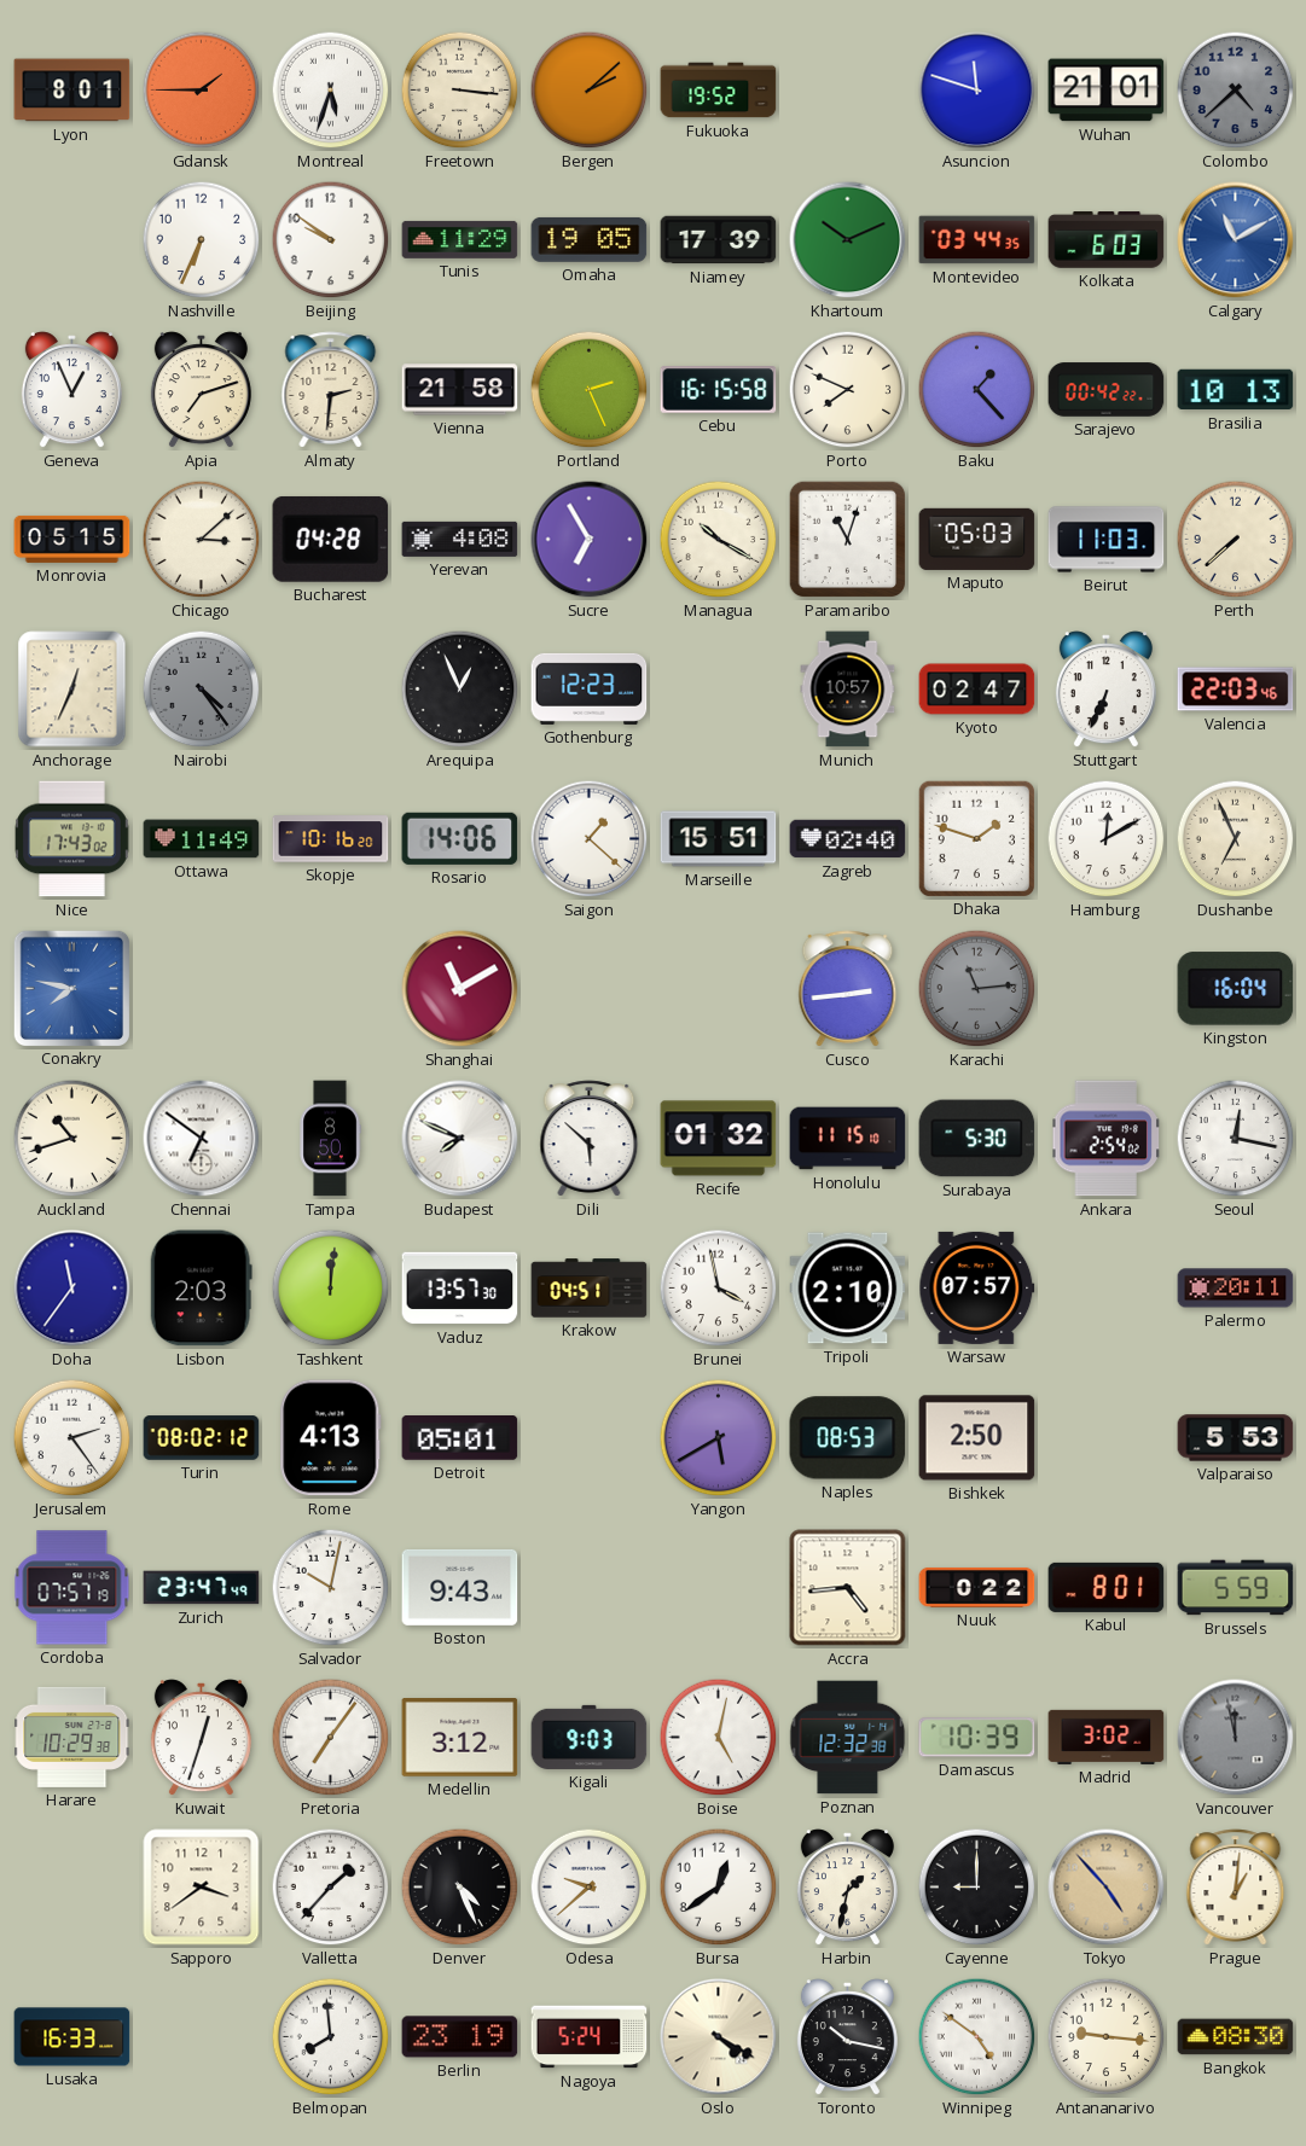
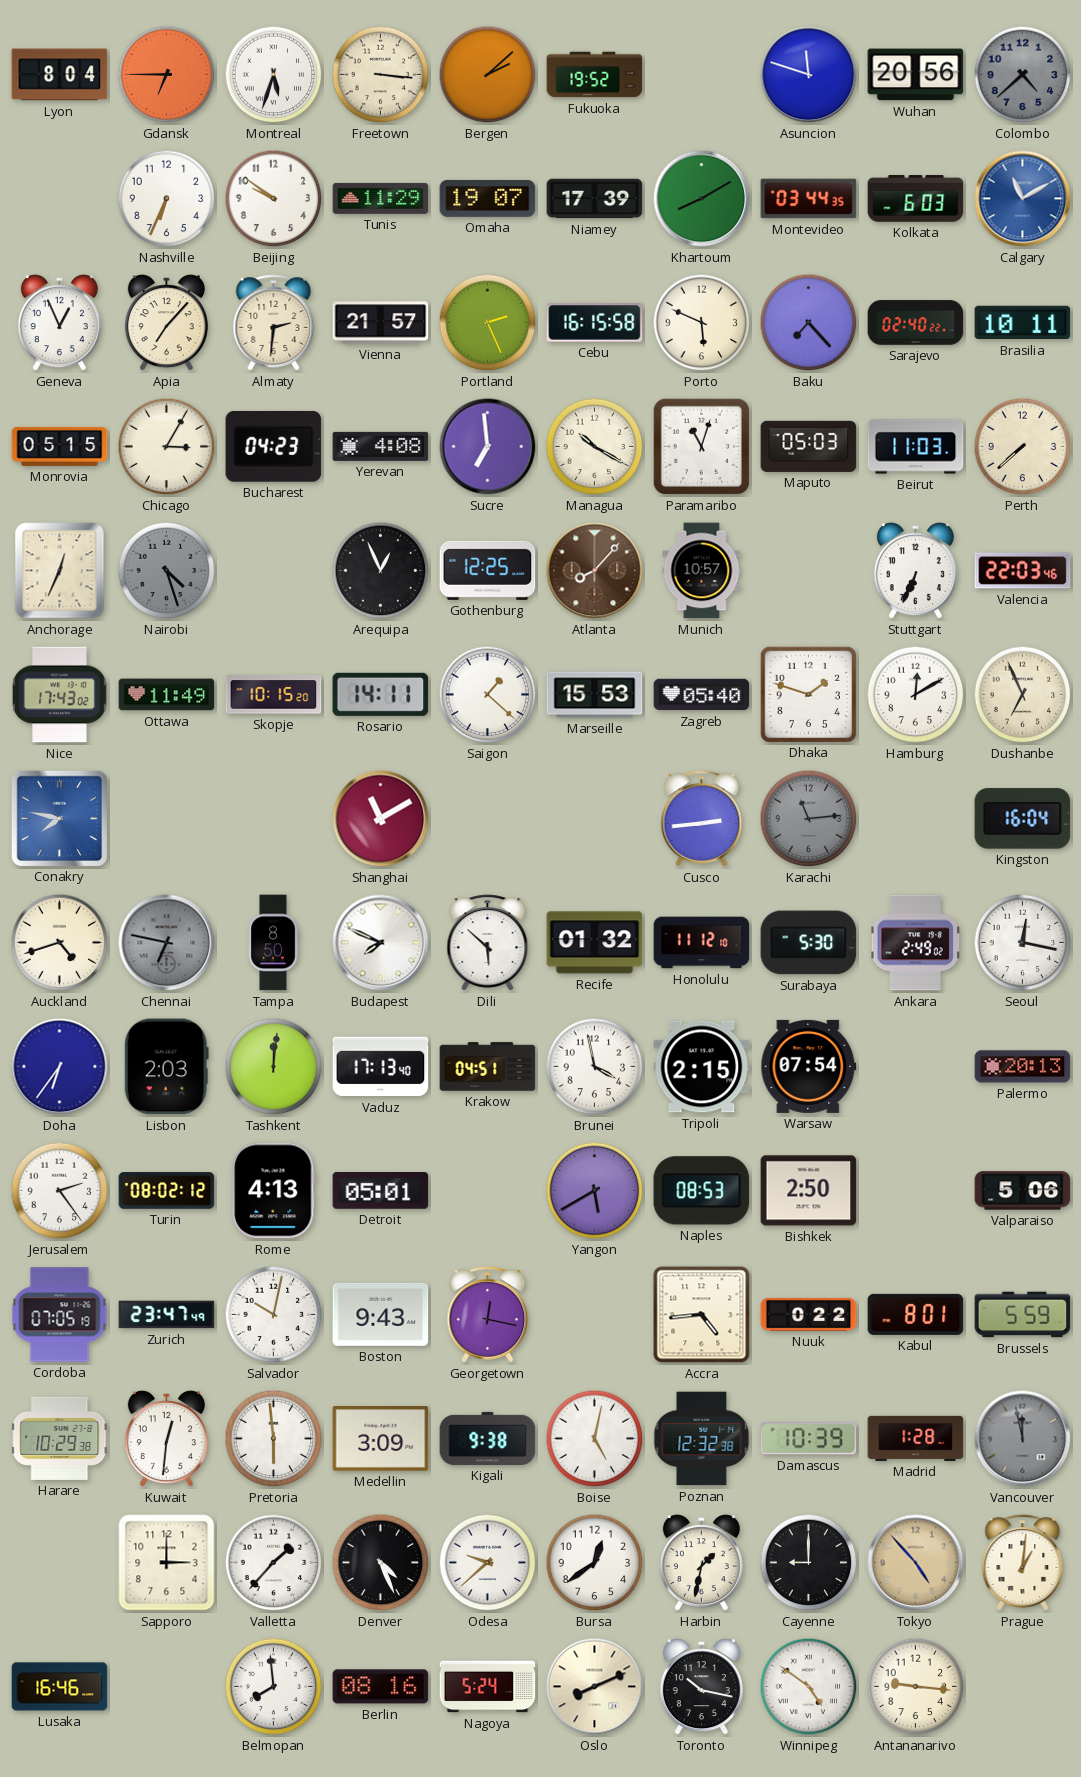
Lyon: 8:01 -> 8:04 (60, 75)
Gdansk: 1:45 -> 6:45 (167, 75)
Wuhan: 21:01 -> 20:56 (916, 75)
Omaha: 19:05 -> 19:07 (488, 198)
Khartoum: 10:11 -> 8:10 (702, 199)
Apia: 7:12 -> 7:07 (166, 323)
Vienna: 21:58 -> 21:57 (381, 323)
Porto: 7:49 -> 5:49 (702, 323)
Baku: 1:23 -> 7:23 (809, 323)
Sarajevo: 00:42 -> 02:40 (916, 323)
Brasilia: 10:13 -> 10:11 (1023, 323)
Chicago: 3:08 -> 3:05 (167, 447)
Bucharest: 04:28 -> 04:23 (274, 446)
Sucre: 6:55 -> 6:59 (488, 447)
Nairobi: 4:24 -> 4:27 (167, 571)
Gothenburg: 12:23 -> 12:25 (488, 570)
Atlanta: none -> 8:07 (595, 571)
Kyoto: 02:47 -> none (977, 690)
Skopje: 10:16 -> 10:15 (274, 695)
Rosario: 14:06 -> 14:11 (381, 694)
Marseille: 15:51 -> 15:53 (595, 695)
Zagreb: 02:40 -> 05:40 (702, 695)
Auckland: 10:42 -> 4:42 (60, 943)
Chennai: 6:51 -> 6:47 (167, 943)
Chennai dial: white -> grey (167, 943)
Honolulu: 11:15 -> 11:12 (702, 943)
Ankara: 2:54 -> 2:49 (915, 943)
Doha: 11:36 -> 6:36 (60, 1067)
Vaduz: 13:57 -> 17:13 (381, 1067)
Tripoli: 2:10 -> 2:15 (702, 1067)
Warsaw: 07:57 -> 07:54 (809, 1066)
Palermo: 20:11 -> 20:13 (1023, 1067)
Valparaiso: 5:53 -> 5:06 (1023, 1191)
Cordoba: 07:57 -> 07:05 (60, 1315)
Georgetown: none -> 12:17 (488, 1315)
Kuwait: 12:33 -> 12:31 (166, 1439)
Pretoria: 7:06 -> 5:59 (274, 1439)
Medellin: 3:12 -> 3:09 (381, 1439)
Kigali: 9:03 -> 9:38 (488, 1438)
Madrid: 3:02 -> 1:28 (916, 1438)
Sapporo: 3:39 -> 3:00 (167, 1563)
Lusaka: 16:33 -> 16:46 (60, 1687)
Berlin: 23:19 -> 08:16 (381, 1687)
Oslo: 4:20 -> 8:11 (595, 1687)
Bangkok: 08:30 -> none (1236, 2037)
